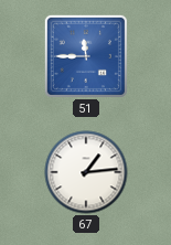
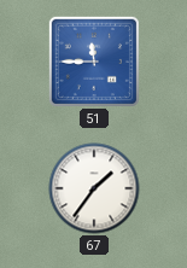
67: 1:14 -> 1:36 (94, 188)
